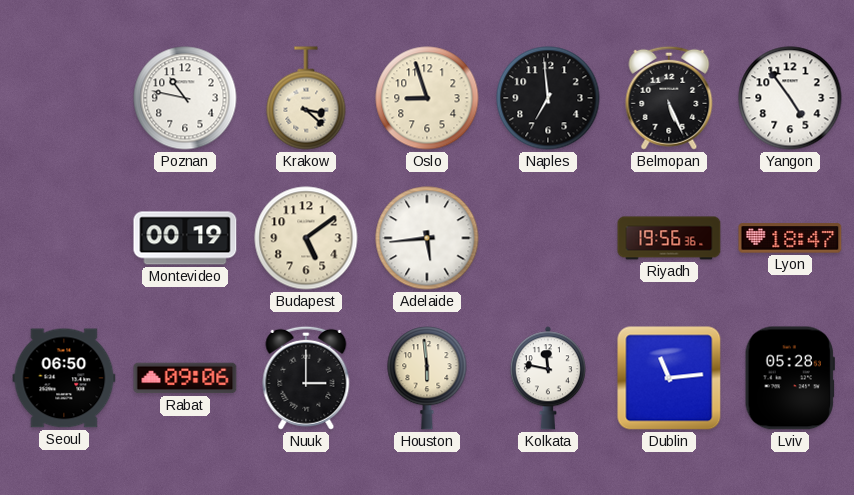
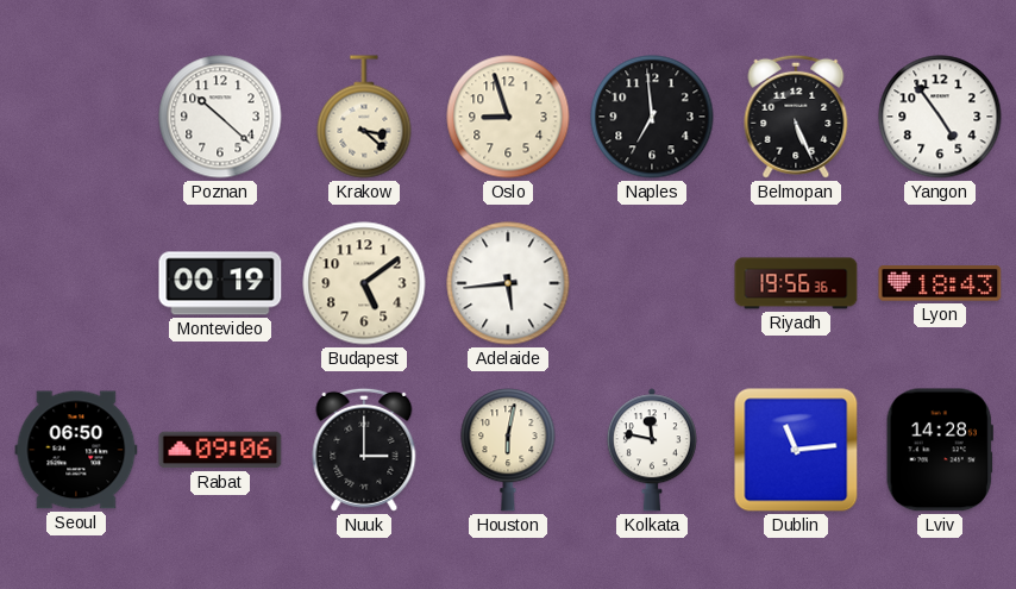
Poznan: 10:47 -> 10:22 (220, 117)
Lyon: 18:47 -> 18:43 (940, 283)
Houston: 5:59 -> 6:02 (508, 450)
Lviv: 05:28 -> 14:28 (940, 450)
